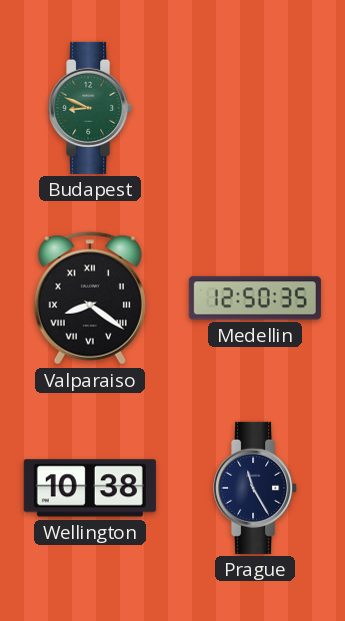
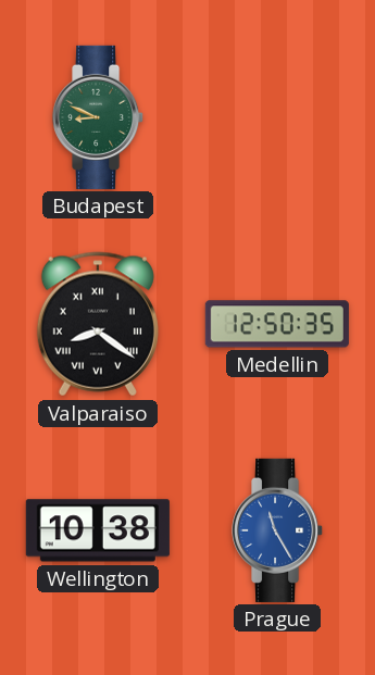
Prague dial: navy -> blue (278, 530)
